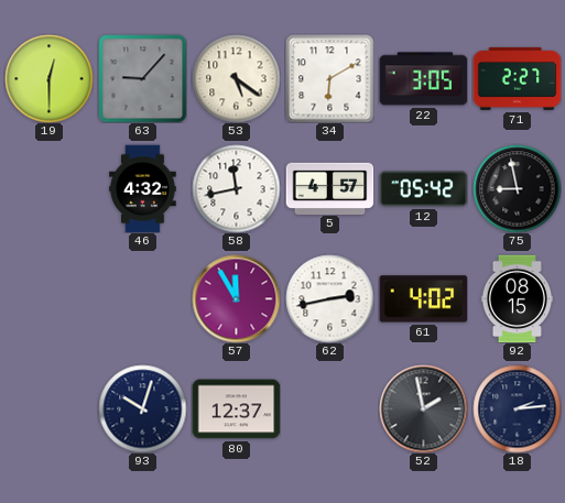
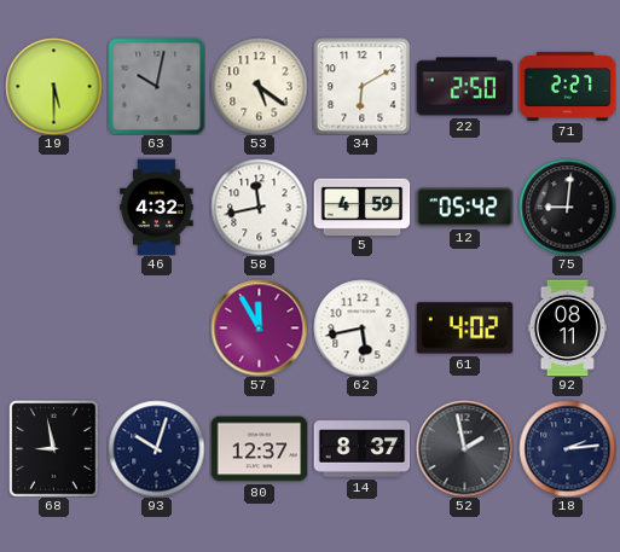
19: 12:30 -> 5:30 (53, 86)
63: 9:07 -> 10:02 (156, 86)
22: 3:05 -> 2:50 (464, 87)
5: 4:57 -> 4:59 (361, 207)
75: 8:58 -> 9:01 (567, 207)
62: 2:43 -> 5:43 (361, 327)
92: 08:15 -> 08:11 (567, 327)
68: none -> 8:58 (54, 448)
14: none -> 8:37 (361, 449)
